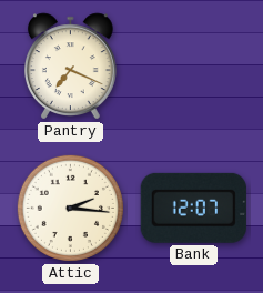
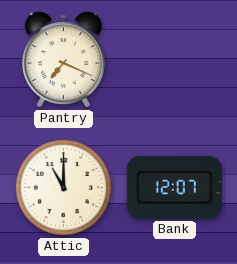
Attic: 2:16 -> 11:00 (63, 187)
